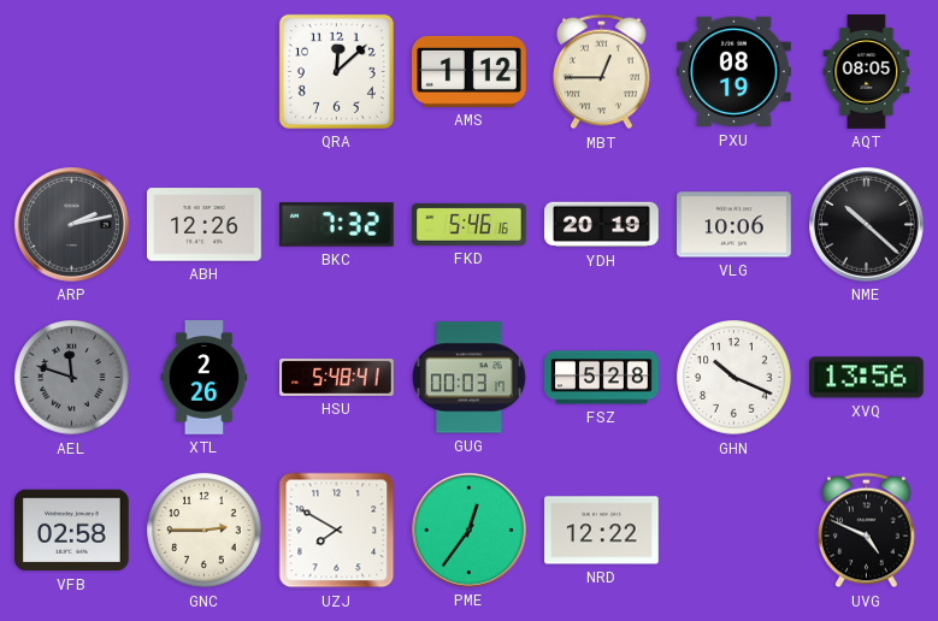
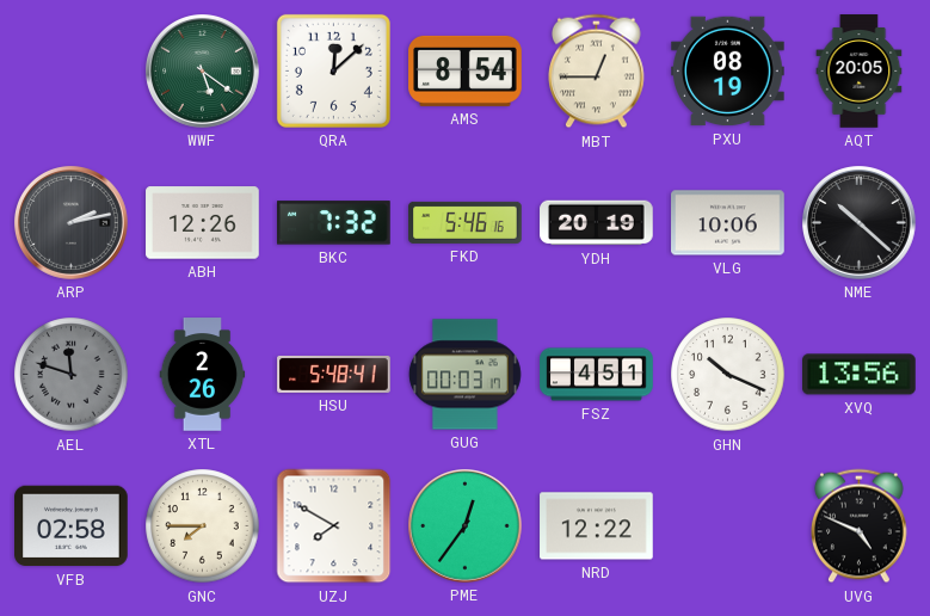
WWF: none -> 5:21 (203, 72)
AMS: 1:12 -> 8:54 (466, 70)
AQT: 08:05 -> 20:05 (860, 72)
FSZ: 5:28 -> 4:51 (597, 375)
GNC: 2:45 -> 7:45 (203, 526)
